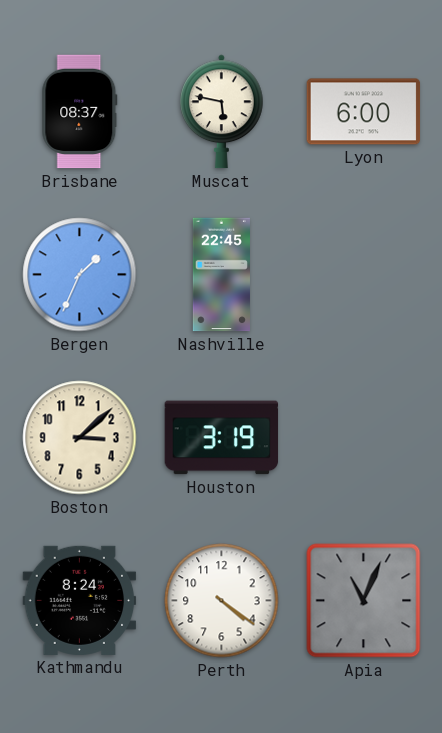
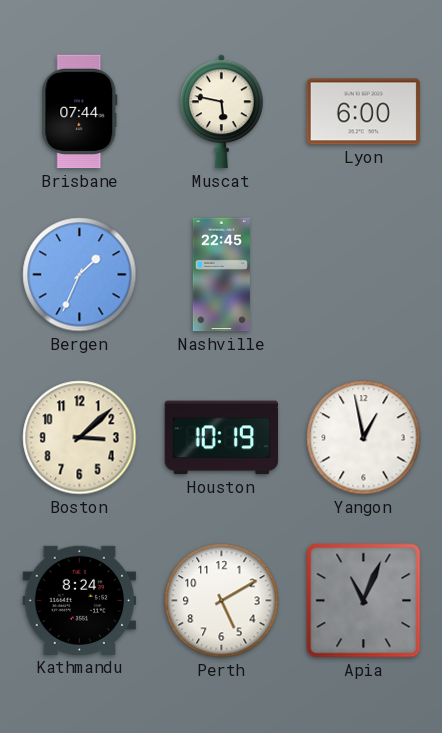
Brisbane: 08:37 -> 07:44 (80, 112)
Houston: 3:19 -> 10:19 (222, 438)
Yangon: none -> 12:58 (364, 438)
Perth: 4:21 -> 5:10 (222, 601)
